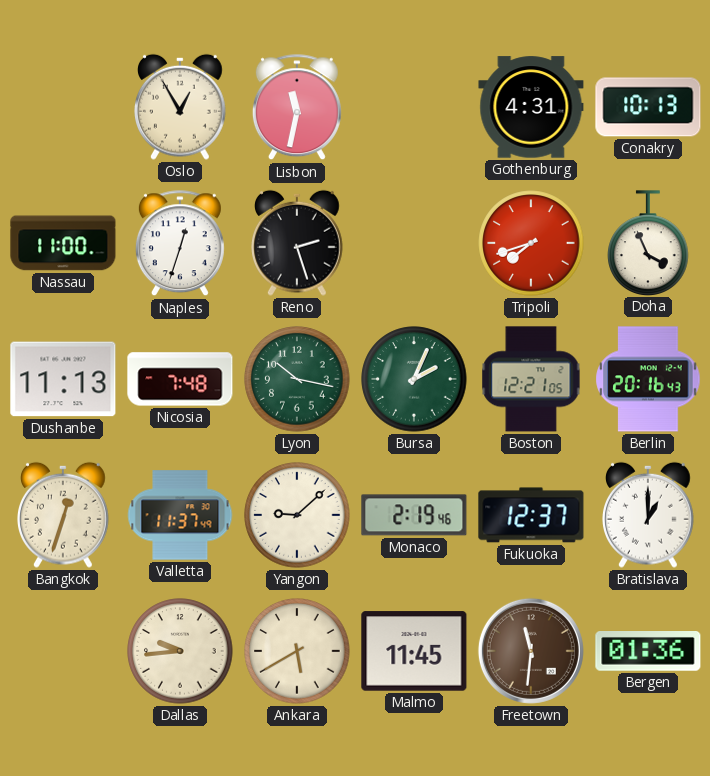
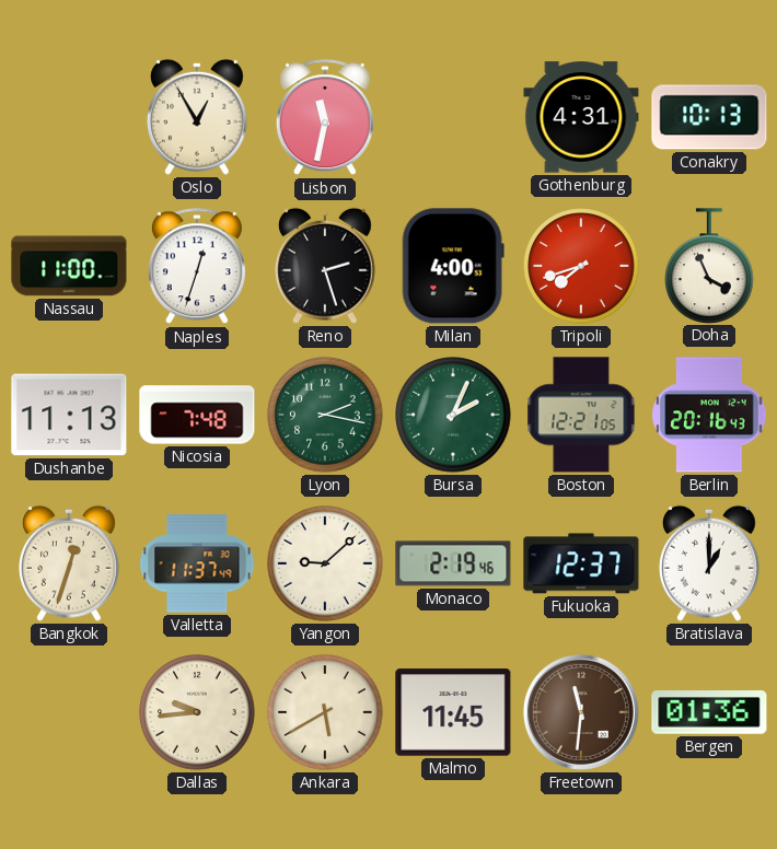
Milan: none -> 4:00 (453, 266)
Lyon: 10:17 -> 2:17 (325, 415)
